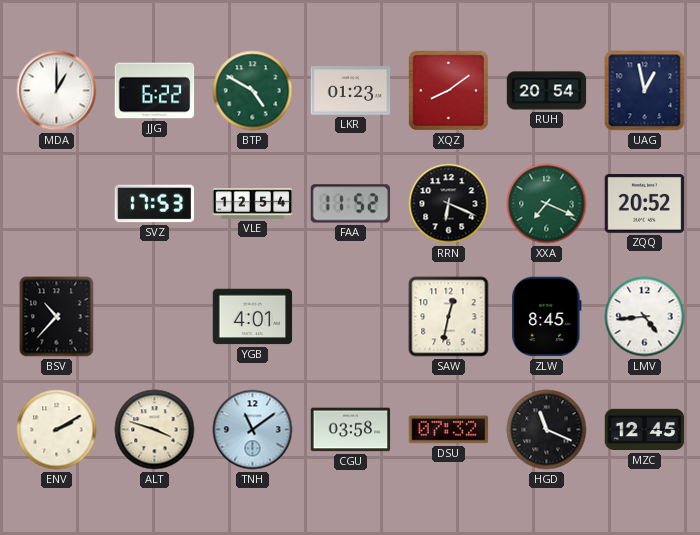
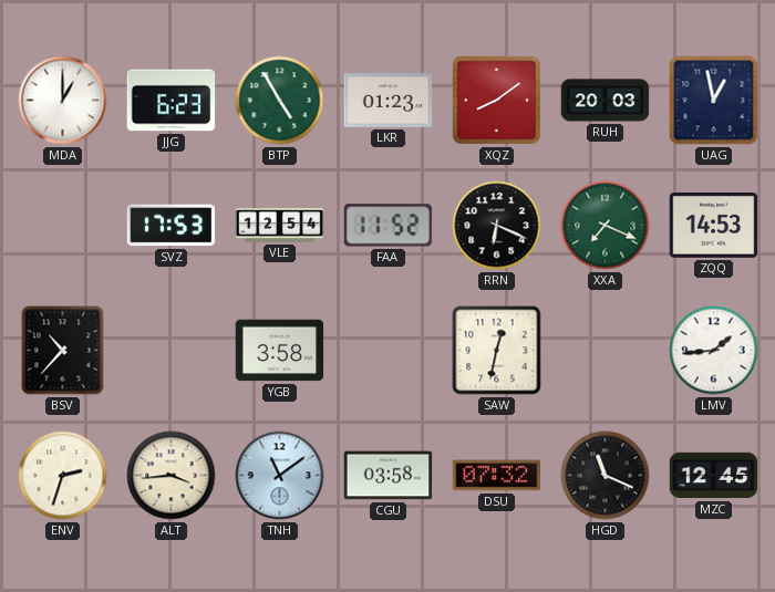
JJG: 6:22 -> 6:23 (172, 101)
BTP: 4:50 -> 4:55 (280, 101)
RUH: 20:54 -> 20:03 (606, 101)
ZQQ: 20:52 -> 14:53 (714, 226)
YGB: 4:01 -> 3:58 (280, 351)
ZLW: 8:45 -> none (547, 317)
LMV: 4:44 -> 1:44 (714, 351)
ENV: 2:10 -> 2:33 (63, 476)
ALT: 3:48 -> 3:44 (172, 476)
